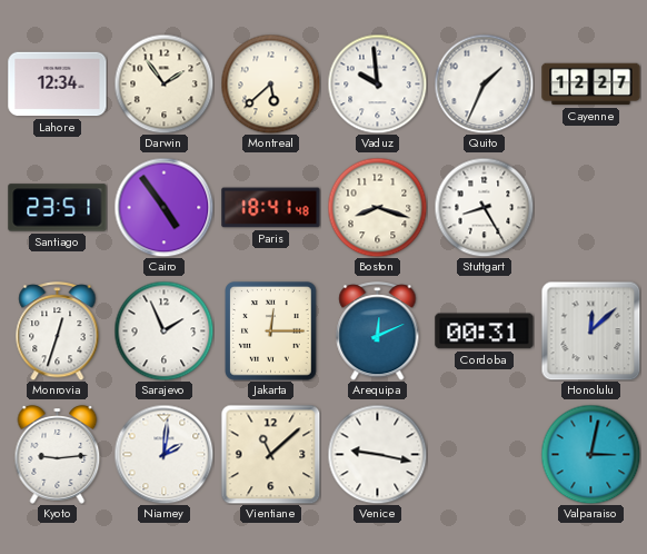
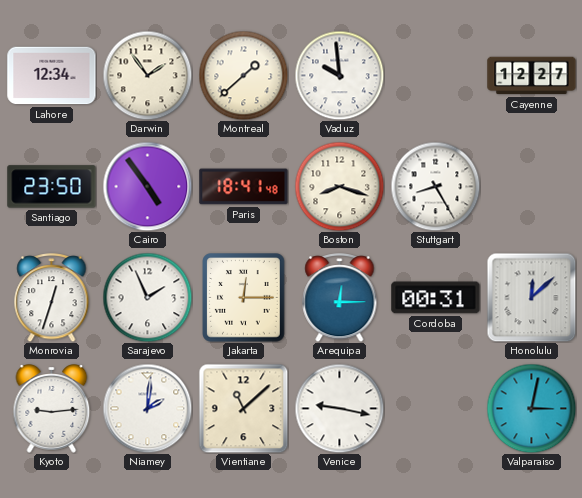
Montreal: 5:38 -> 1:38 (243, 75)
Quito: 1:34 -> none (484, 83)
Santiago: 23:51 -> 23:50 (52, 187)
Arequipa: 12:11 -> 12:15 (340, 298)
